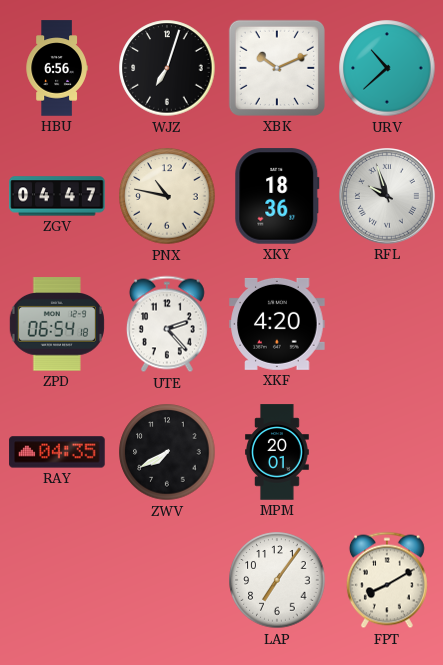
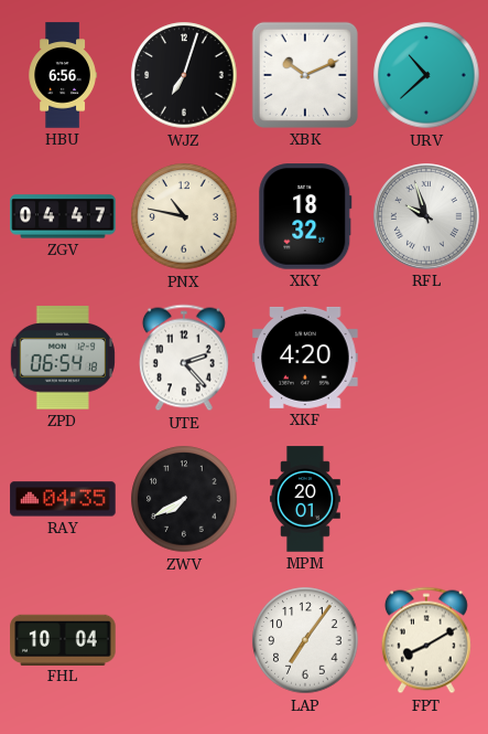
XKY: 18:36 -> 18:32 (305, 216)
FHL: none -> 10:04 (63, 639)
